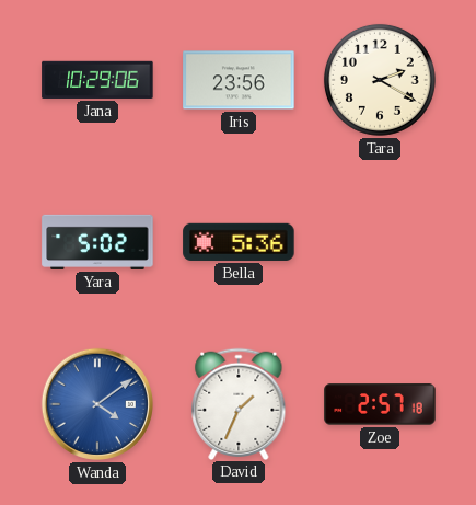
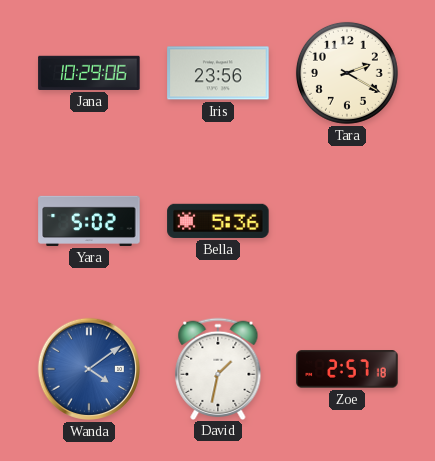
David: 1:34 -> 1:32 (218, 368)
